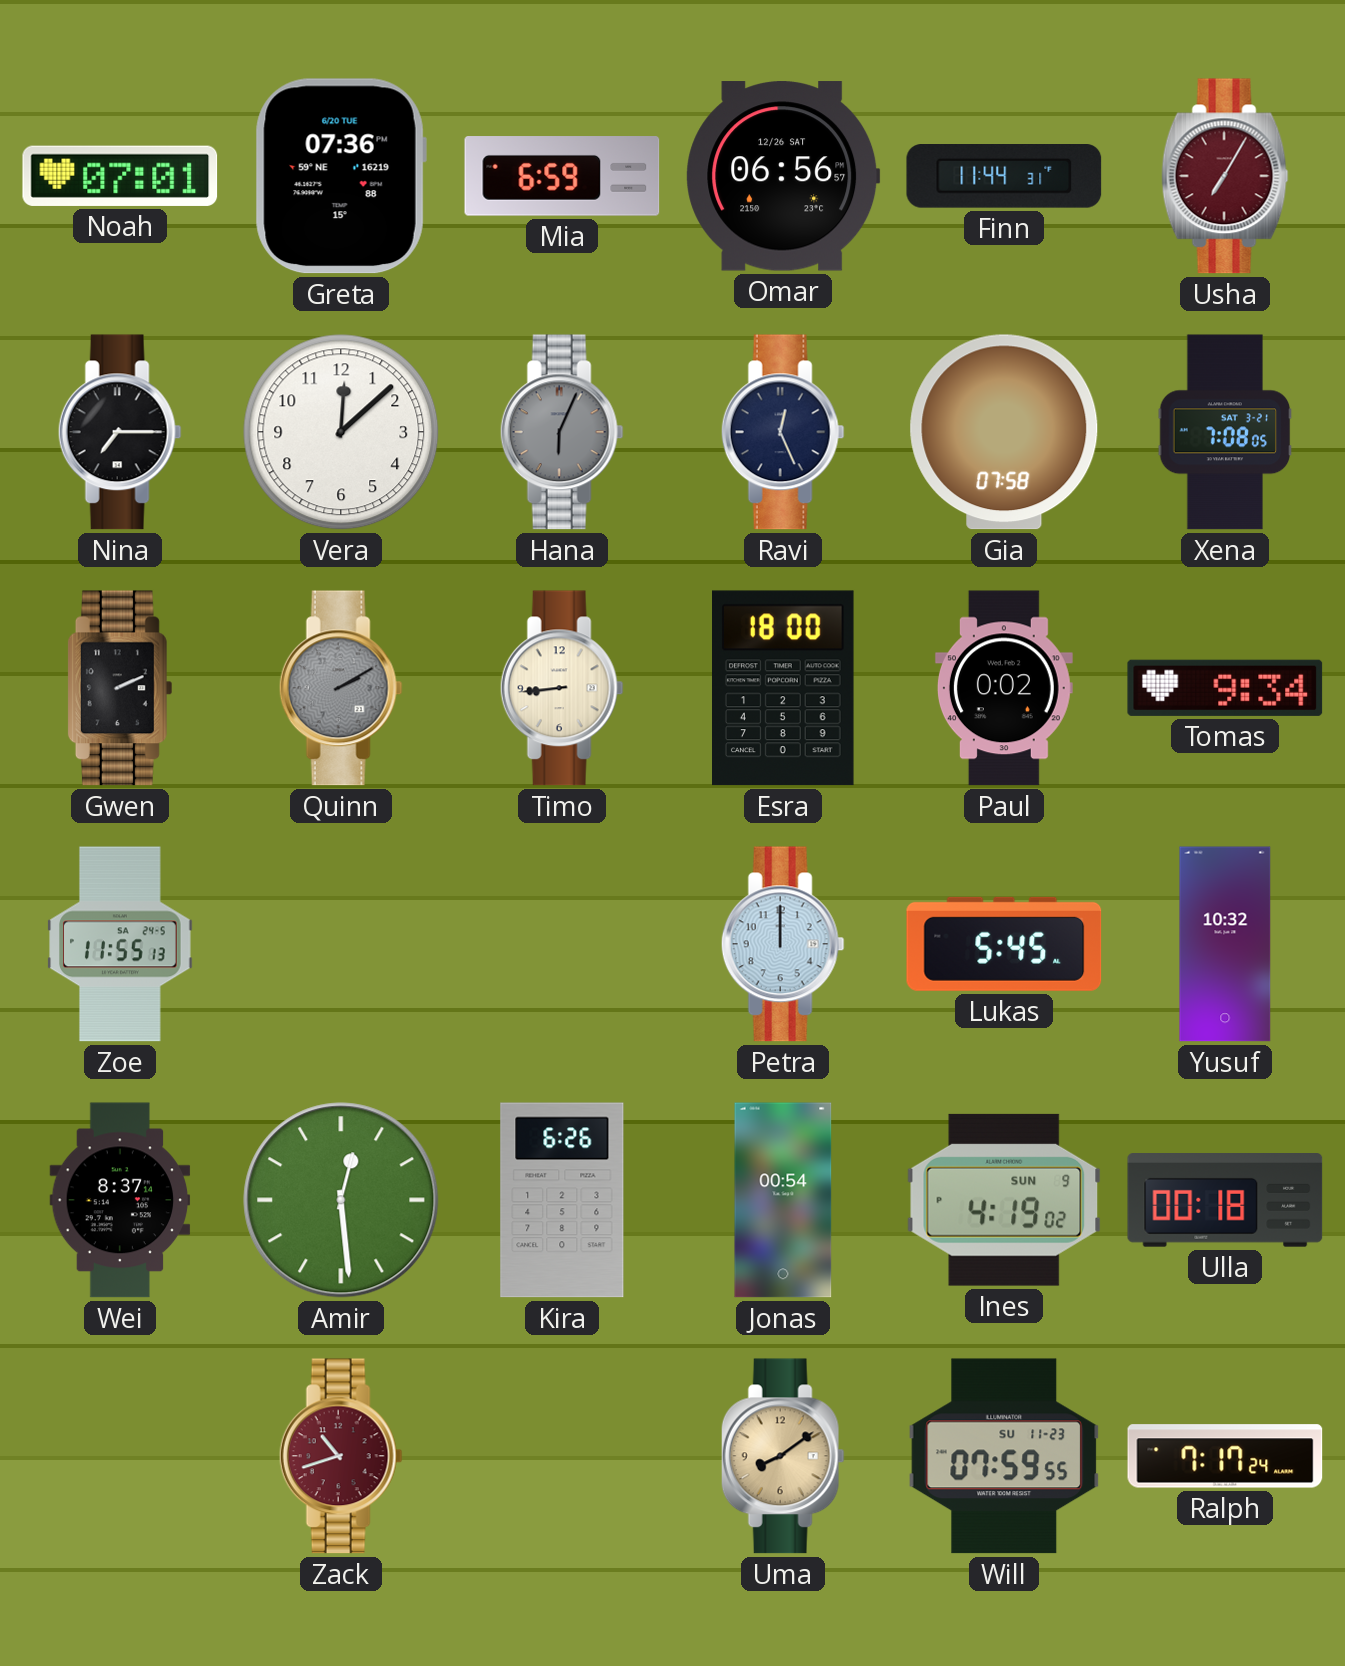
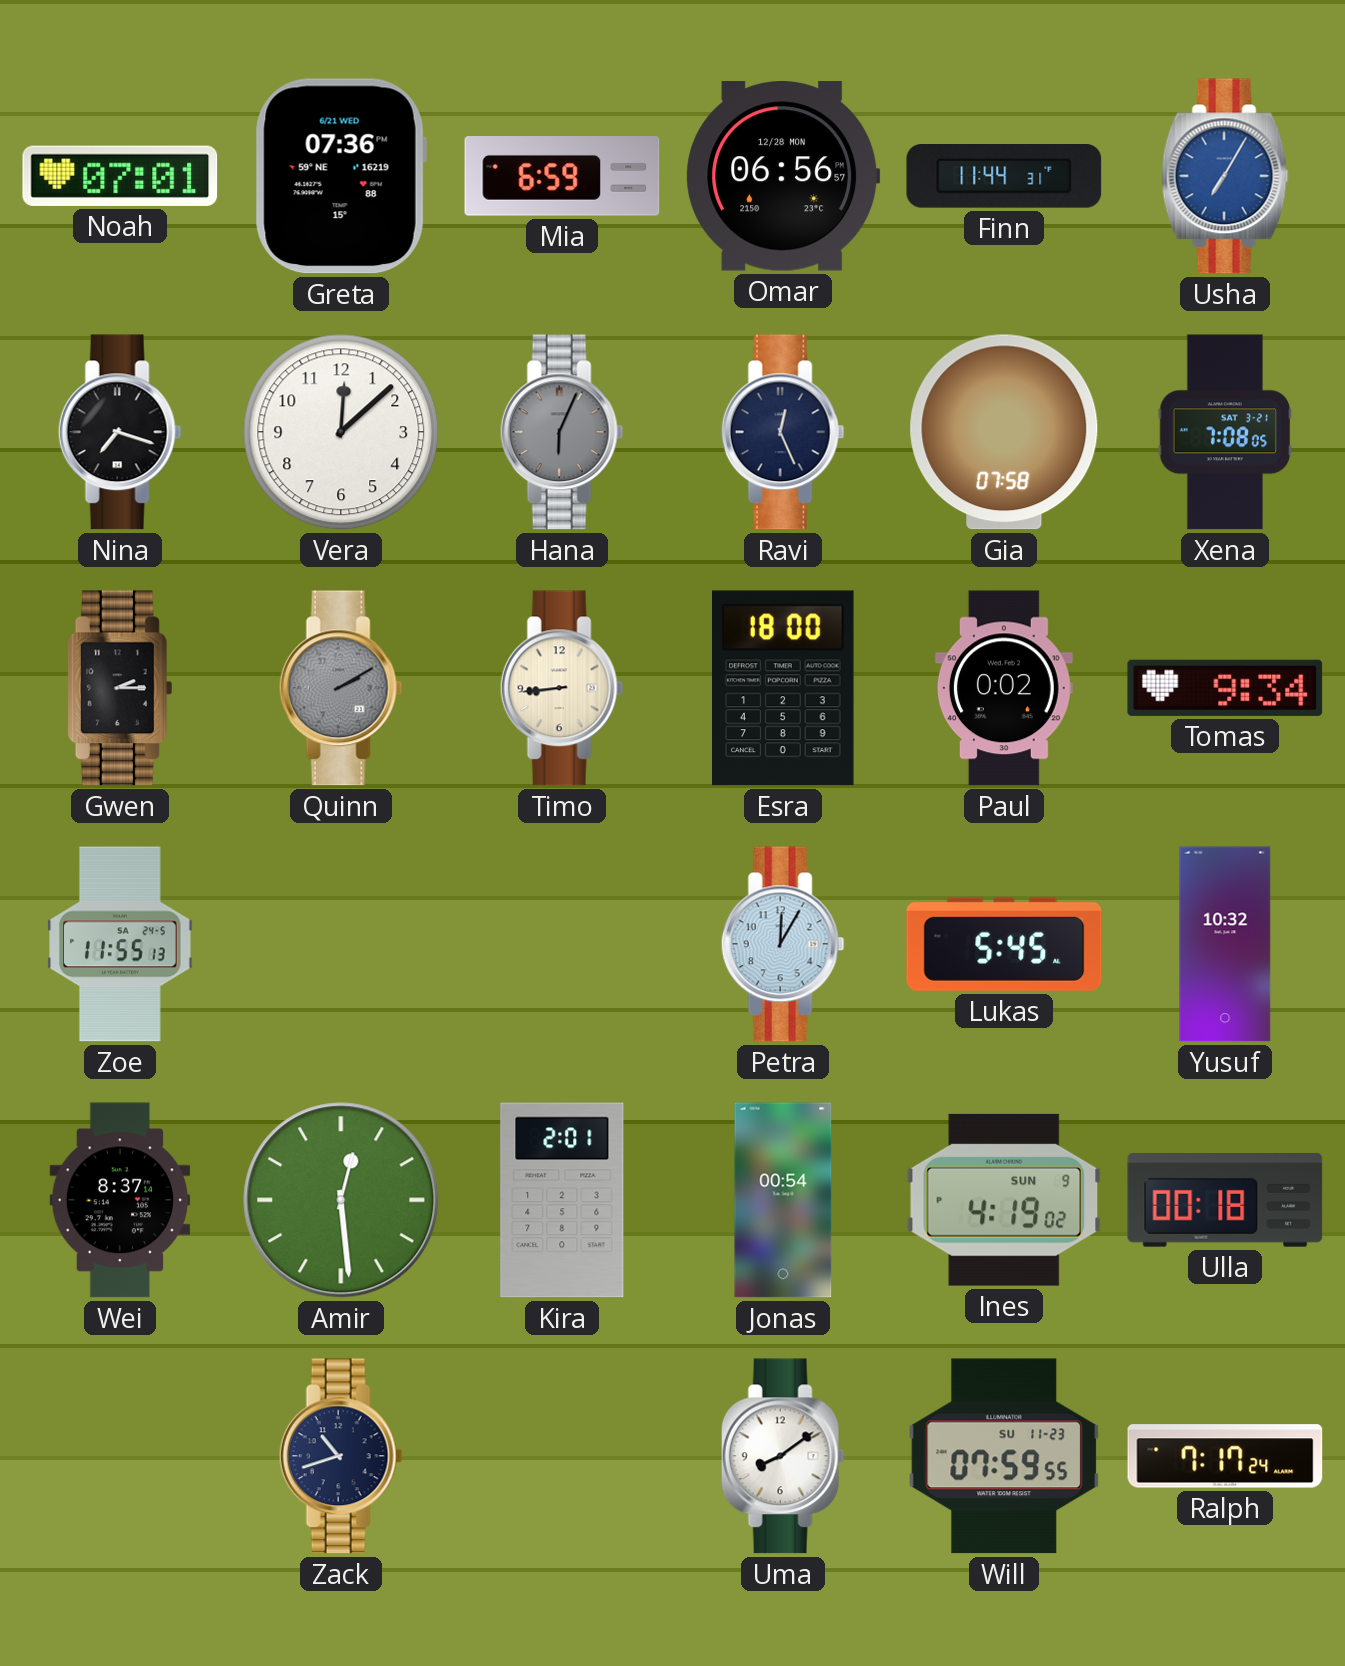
Greta date: 6/20 TUE -> 6/21 WED (341, 176)
Omar date: 12/26 SAT -> 12/28 MON (783, 176)
Usha dial: burgundy -> blue (1225, 176)
Nina: 7:15 -> 7:18 (120, 432)
Gwen: 2:11 -> 2:15 (119, 688)
Petra: 12:00 -> 12:05 (783, 944)
Kira: 6:26 -> 2:01 (562, 1200)
Zack dial: burgundy -> navy (341, 1456)
Uma dial: champagne -> white (783, 1456)
